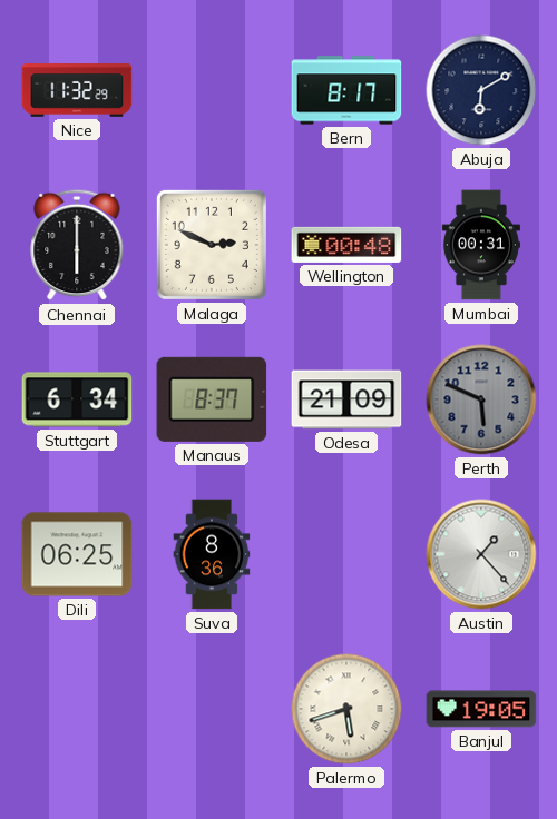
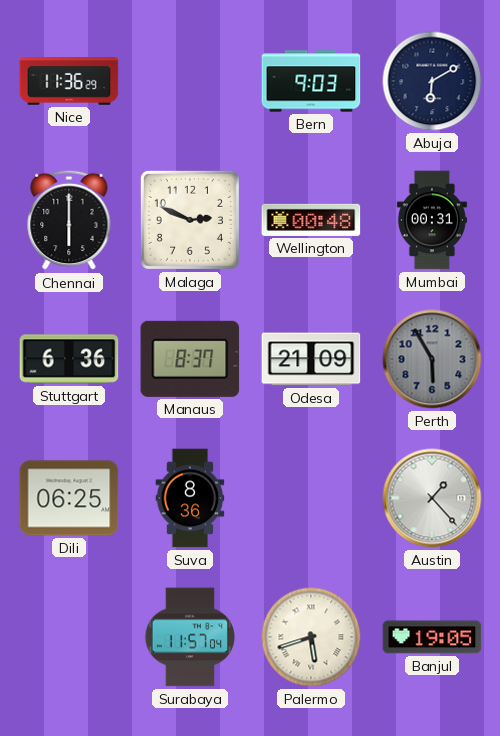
Nice: 11:32 -> 11:36 (69, 82)
Bern: 8:17 -> 9:03 (311, 81)
Stuttgart: 6:34 -> 6:36 (69, 359)
Perth: 5:49 -> 5:55 (432, 359)
Surabaya: none -> 11:57 (189, 637)
